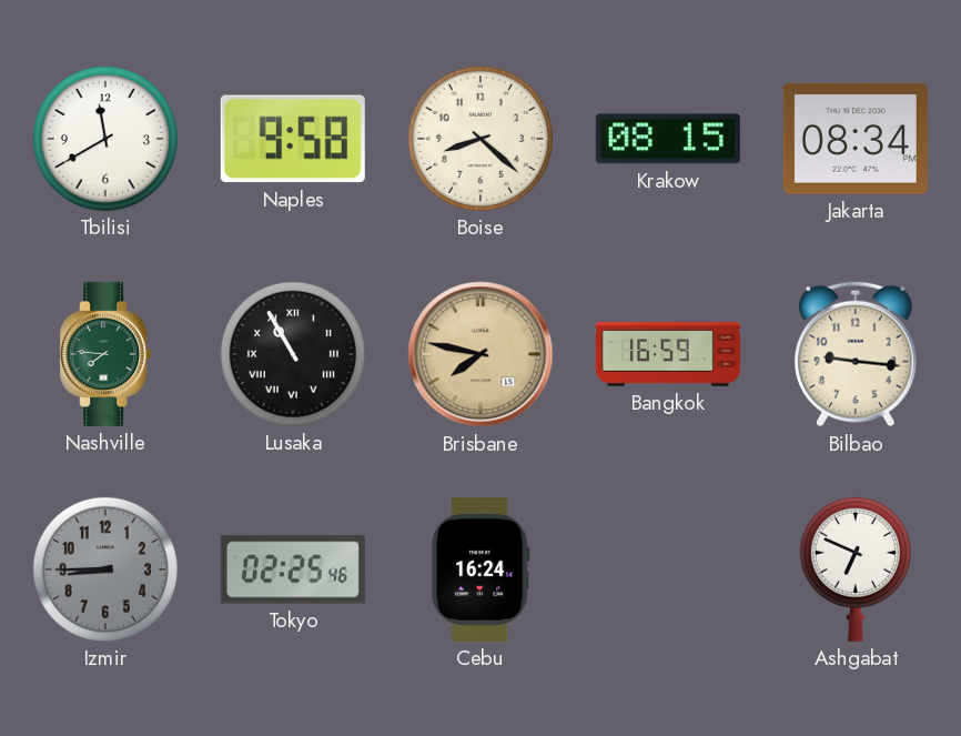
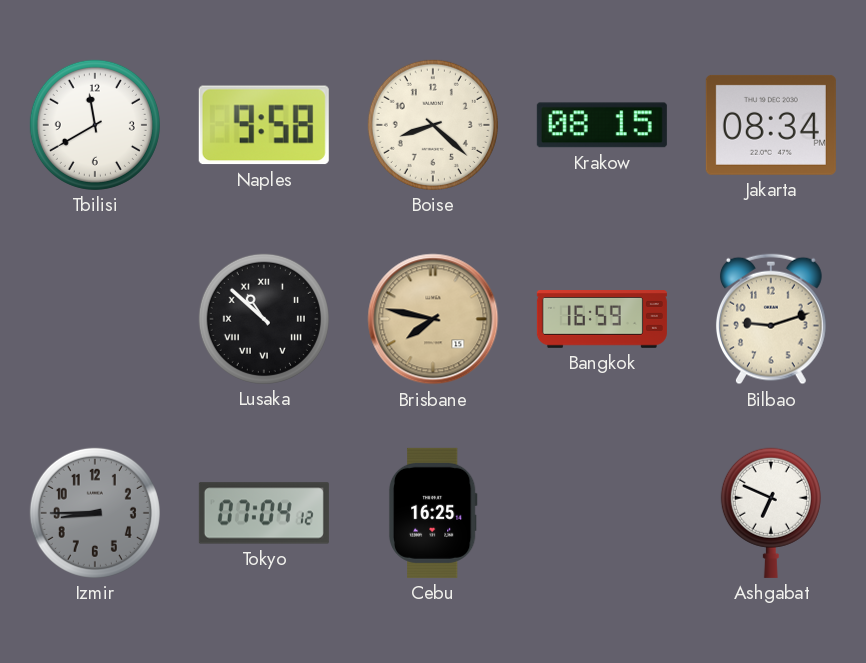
Nashville: 7:46 -> none (105, 354)
Lusaka: 10:55 -> 10:52 (264, 319)
Bilbao: 9:16 -> 9:12 (771, 319)
Tokyo: 02:25 -> 07:04 (264, 513)
Cebu: 16:24 -> 16:25 (433, 513)
